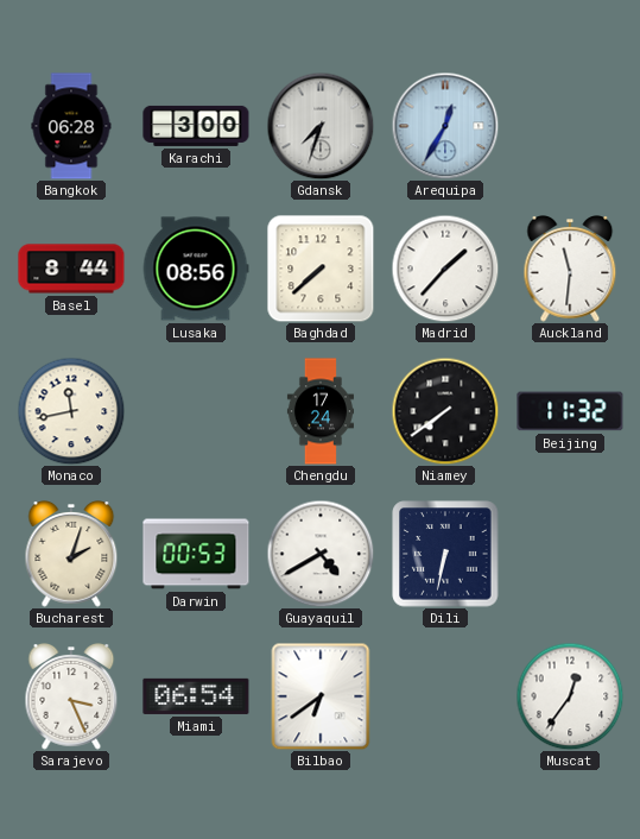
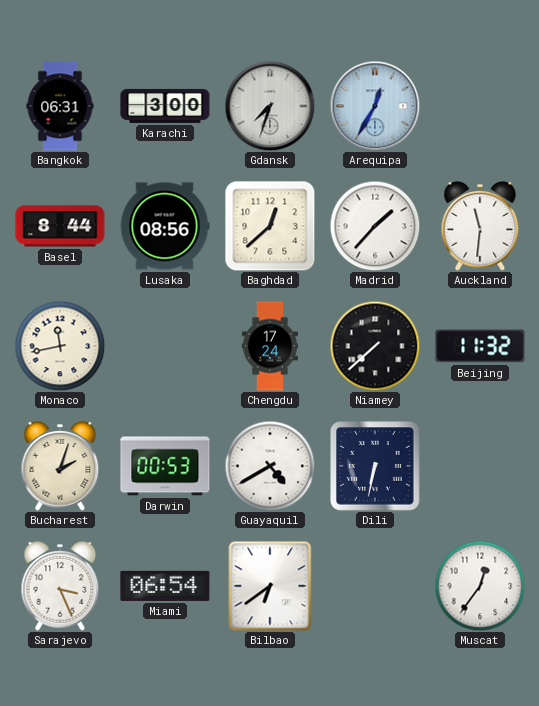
Bangkok: 06:28 -> 06:31 (60, 106)
Baghdad: 7:38 -> 12:38 (270, 226)
Niamey: 7:39 -> 7:38 (375, 346)
